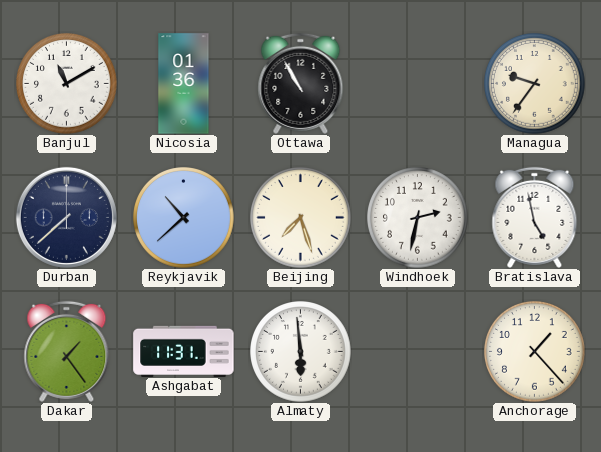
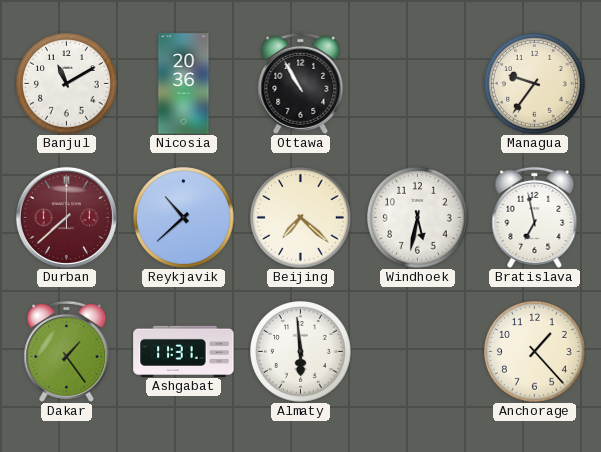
Nicosia: 01:36 -> 20:36 (184, 84)
Durban dial: navy -> burgundy (66, 217)
Beijing: 7:27 -> 7:22 (301, 218)
Windhoek: 2:32 -> 5:32 (418, 218)
Bratislava: 4:58 -> 6:58 (535, 217)
